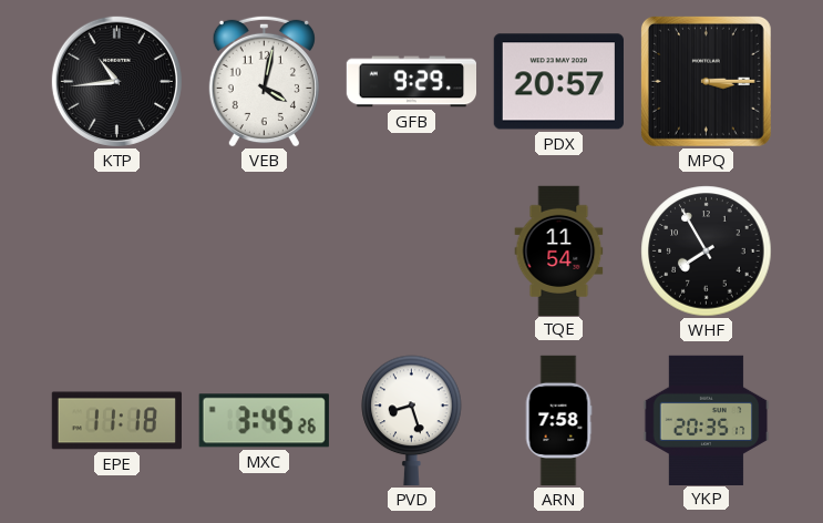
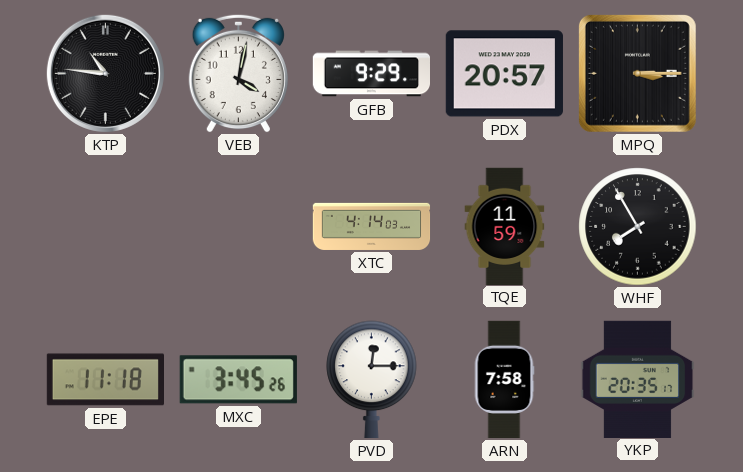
KTP: 10:44 -> 10:46 (105, 73)
XTC: none -> 4:14 (372, 226)
TQE: 11:54 -> 11:59 (505, 226)
PVD: 8:27 -> 12:15 (372, 379)
